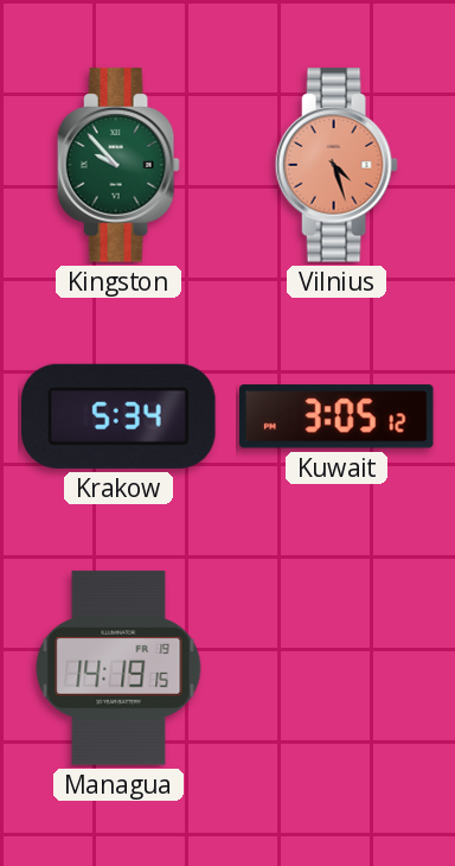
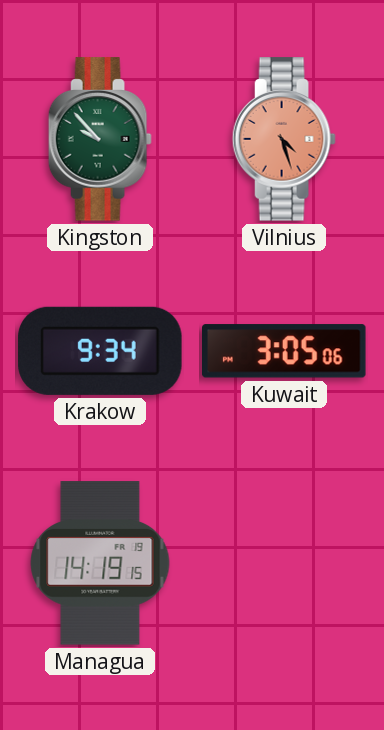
Krakow: 5:34 -> 9:34 (100, 351)
Kuwait: 3:05:12 -> 3:05:06 (285, 351)
